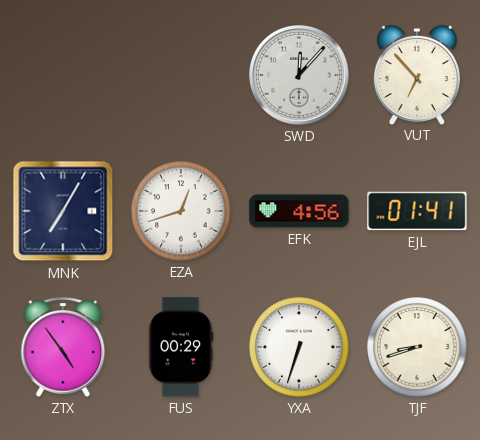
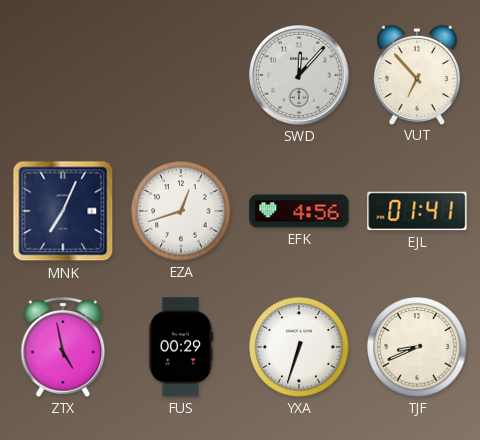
MNK: 7:05 -> 7:04 (63, 211)
ZTX: 4:54 -> 4:58 (63, 347)
TJF: 8:42 -> 8:41 (417, 347)
